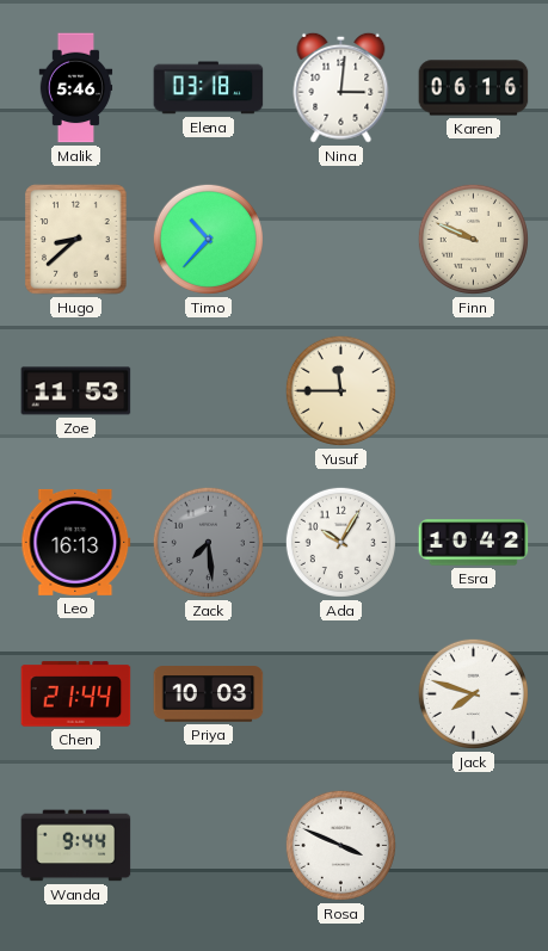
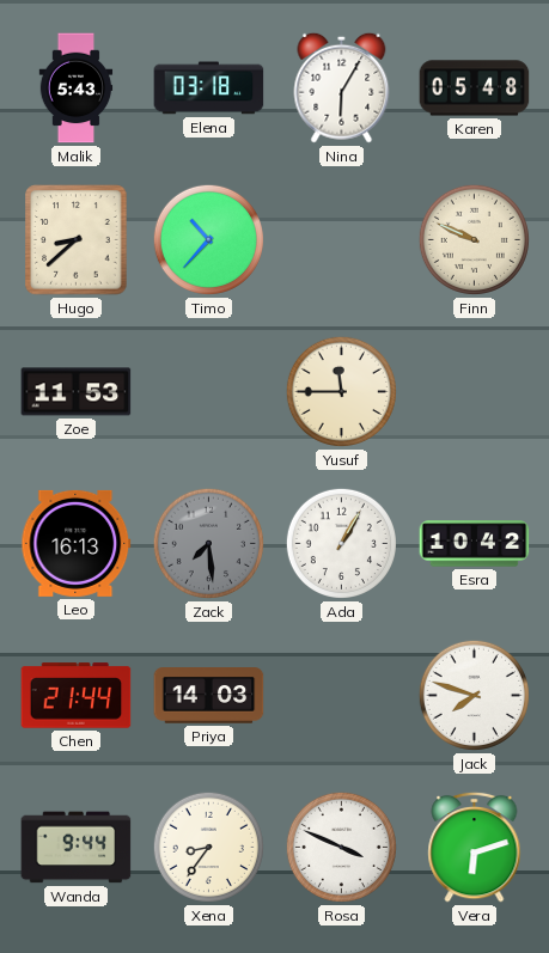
Malik: 5:46 -> 5:43 (77, 88)
Nina: 3:01 -> 6:05 (342, 87)
Karen: 06:16 -> 05:48 (475, 88)
Ada: 10:05 -> 1:05 (341, 543)
Priya: 10:03 -> 14:03 (209, 696)
Xena: none -> 8:36 (208, 847)
Vera: none -> 6:12 (475, 847)
